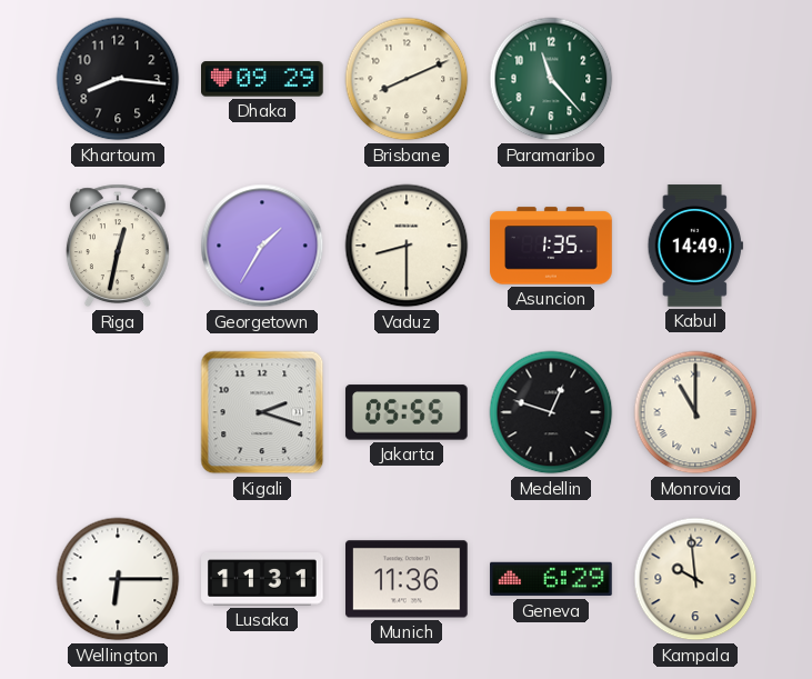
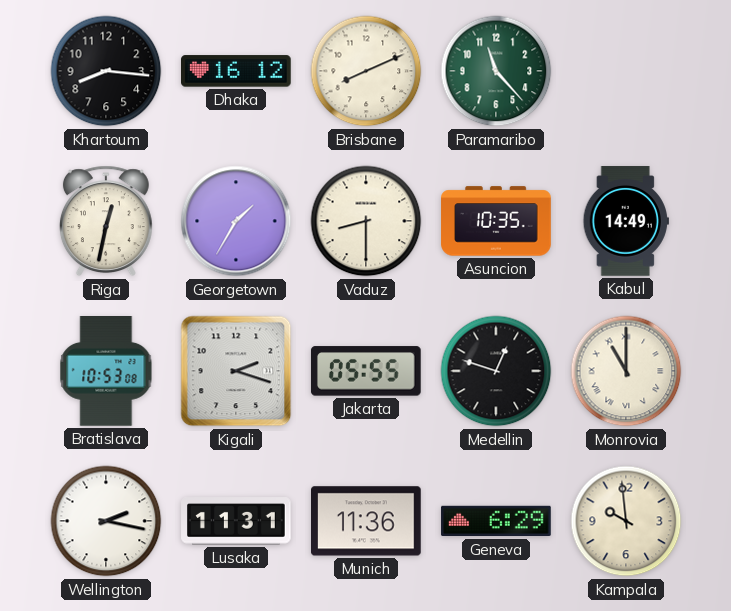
Dhaka: 09:29 -> 16:12 (237, 71)
Asuncion: 1:35 -> 10:35 (496, 221)
Bratislava: none -> 10:53 (106, 372)
Wellington: 6:15 -> 2:17 (106, 521)
